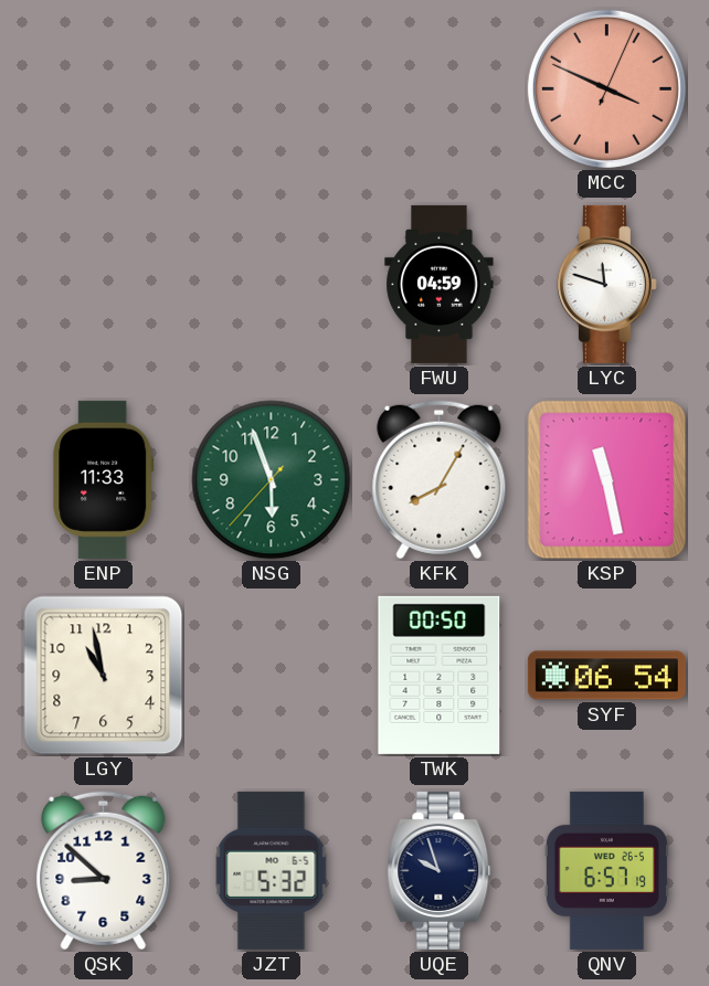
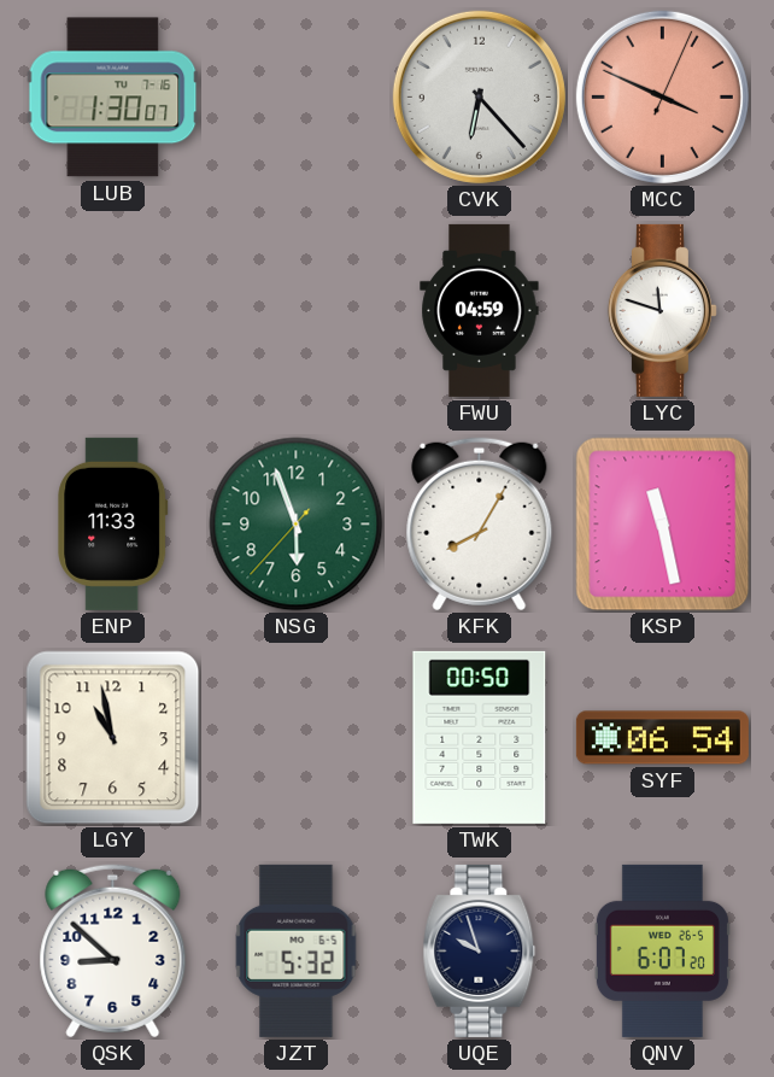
LUB: none -> 1:30 (113, 98)
CVK: none -> 6:23 (479, 96)
QNV: 6:57 -> 6:07 (662, 950)
